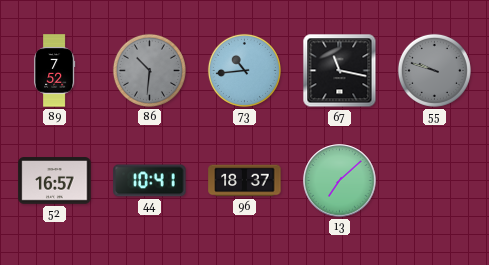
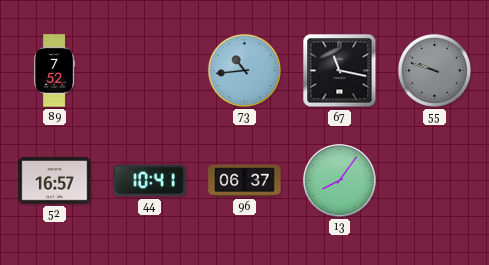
86: 10:31 -> none (149, 70)
96: 18:37 -> 06:37 (245, 181)
13: 7:08 -> 8:06 (340, 181)
